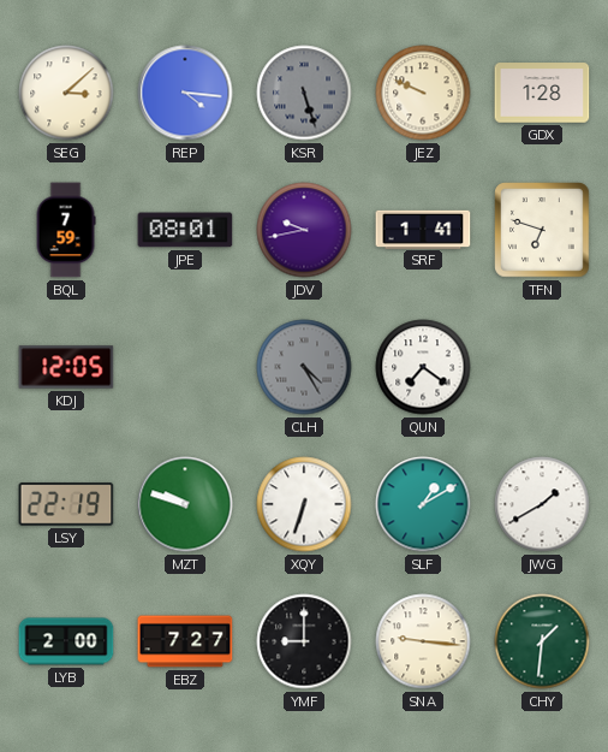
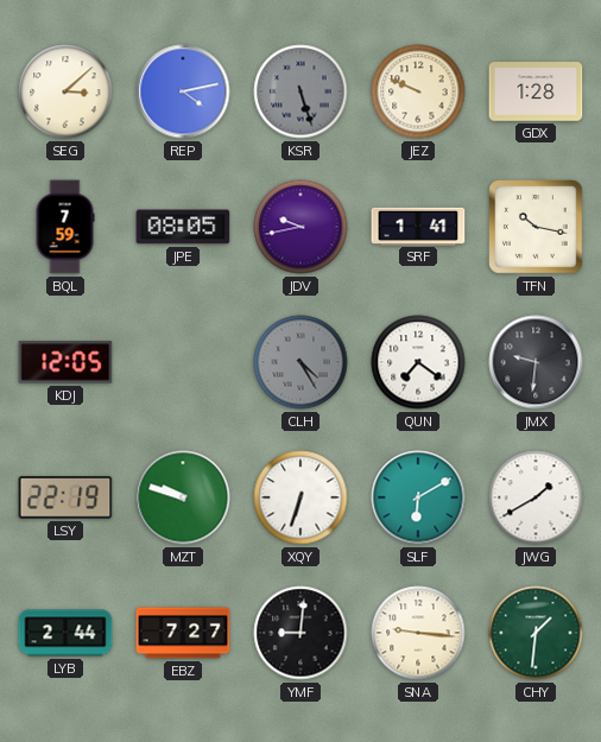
REP: 4:16 -> 4:13 (183, 91)
JPE: 08:01 -> 08:05 (183, 227)
TFN: 6:48 -> 10:17 (536, 227)
JMX: none -> 9:31 (536, 362)
SLF: 1:10 -> 6:10 (418, 497)
LYB: 2:00 -> 2:44 (65, 633)
YMF: 9:00 -> 9:01 (300, 633)
